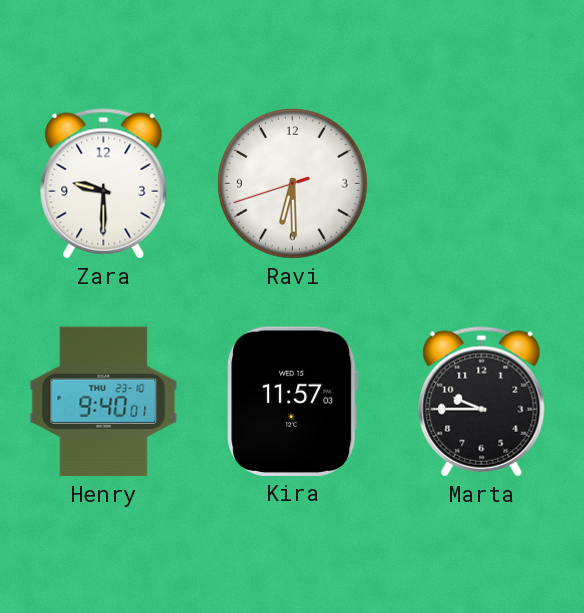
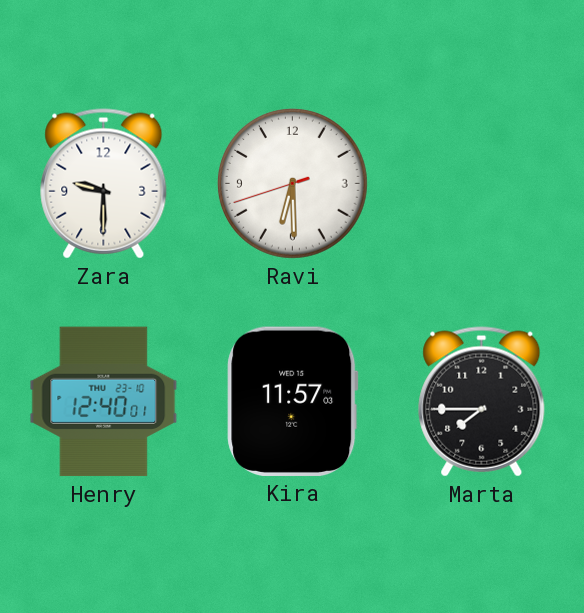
Henry: 9:40 -> 12:40 (104, 402)
Marta: 9:45 -> 7:45 (482, 402)
